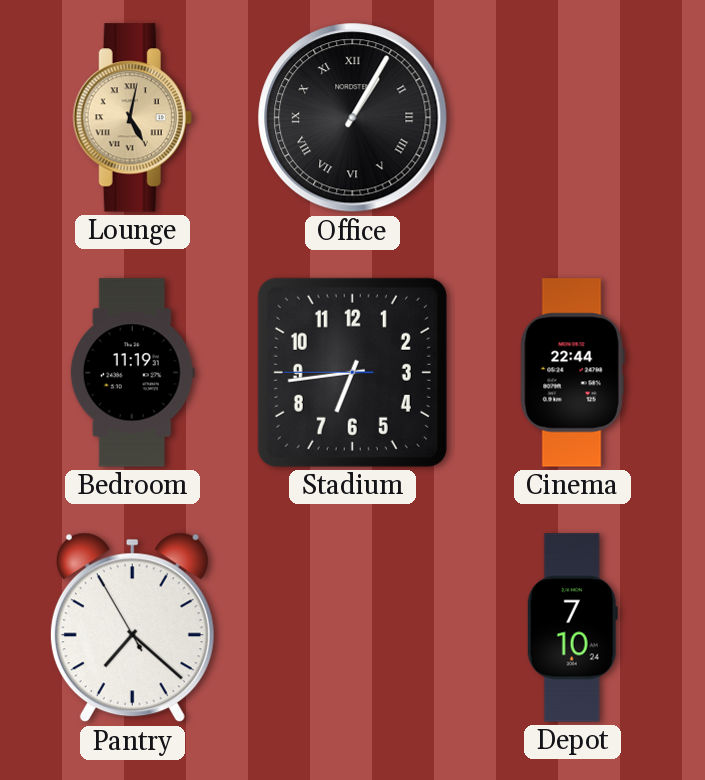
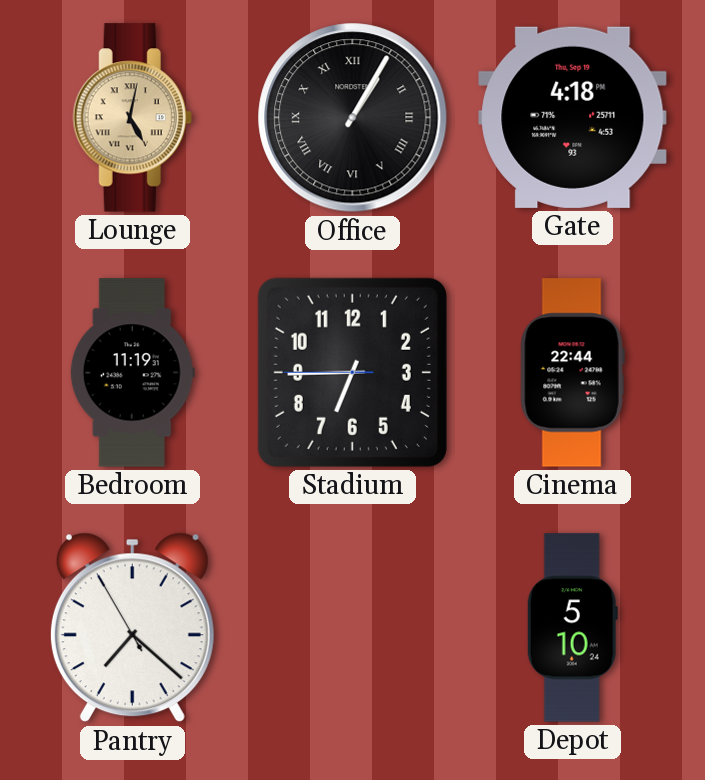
Gate: none -> 4:18 (573, 117)
Stadium: 6:43 -> 6:44 (352, 372)
Depot: 7:10 -> 5:10 (572, 628)
